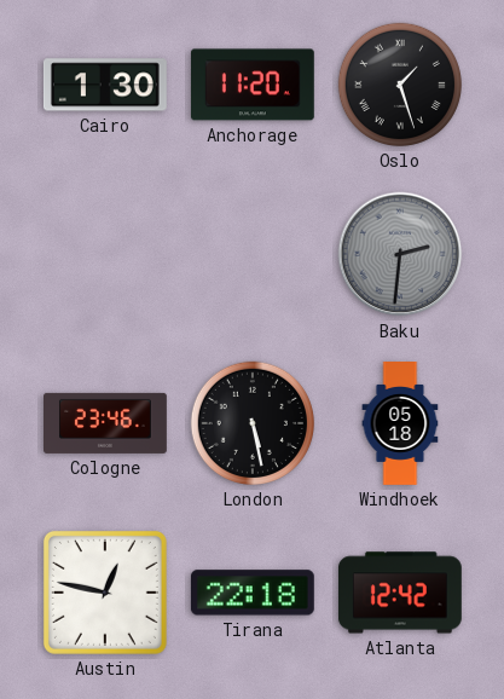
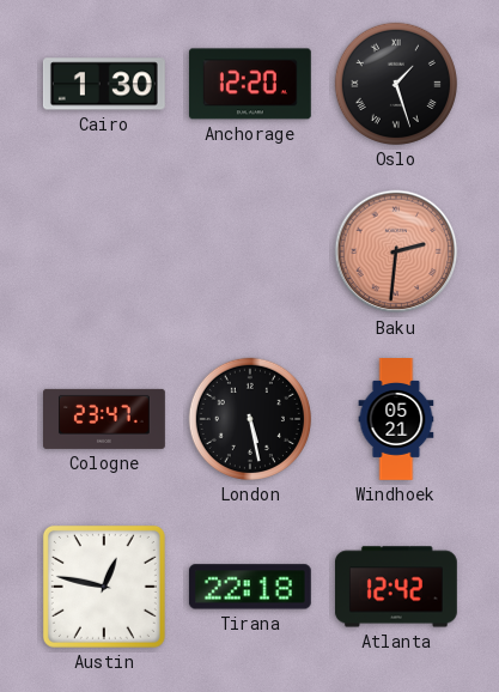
Anchorage: 11:20 -> 12:20 (250, 84)
Baku dial: grey -> salmon (396, 251)
Cologne: 23:46 -> 23:47 (105, 419)
Windhoek: 05:18 -> 05:21 (396, 420)
